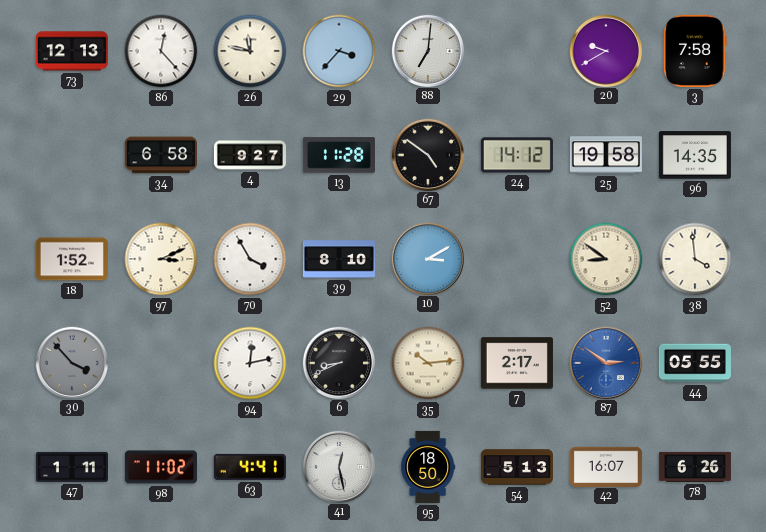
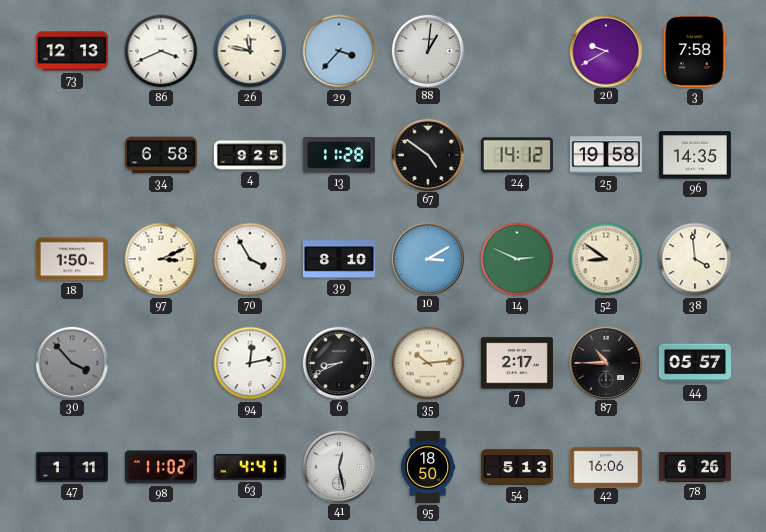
86: 12:23 -> 3:41 (161, 51)
88: 7:01 -> 1:01 (427, 50)
4: 9:27 -> 9:25 (250, 155)
18: 1:52 -> 1:50 (72, 259)
14: none -> 2:49 (517, 259)
87: 2:51 -> 10:45 (605, 362)
87 dial: blue -> black (605, 362)
44: 05:55 -> 05:57 (695, 363)
42: 16:07 -> 16:06 (606, 466)
